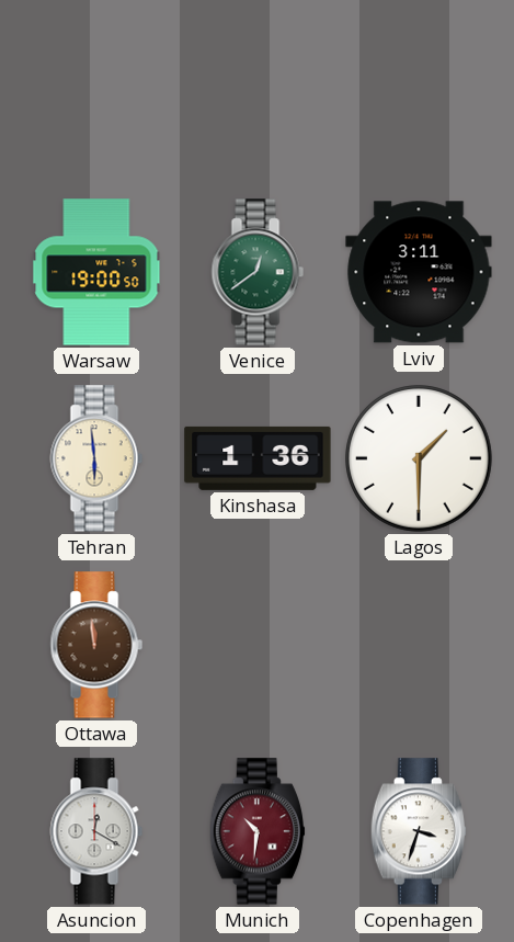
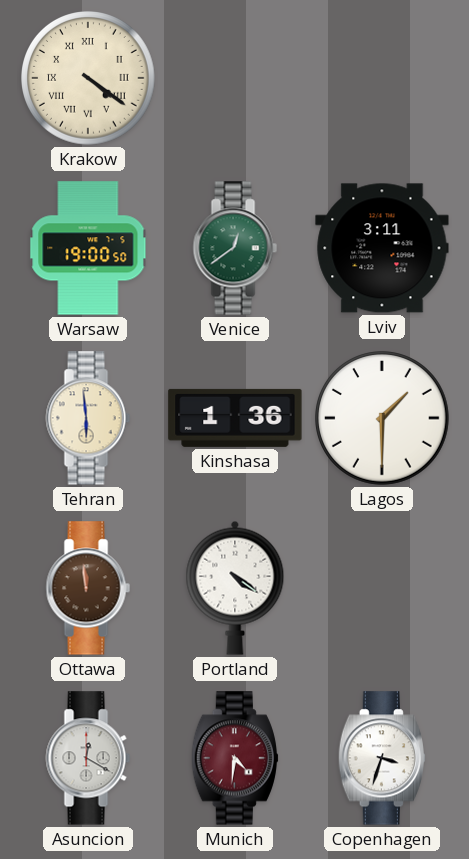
Krakow: none -> 4:21 (89, 79)
Portland: none -> 4:21 (235, 588)
Munich: 10:31 -> 4:31 (235, 758)
